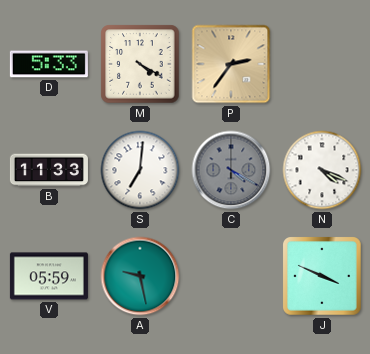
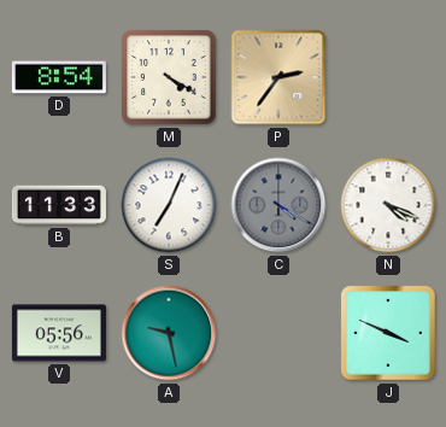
D: 5:33 -> 8:54 (59, 77)
S: 7:01 -> 7:04 (169, 205)
V: 05:59 -> 05:56 (59, 333)
